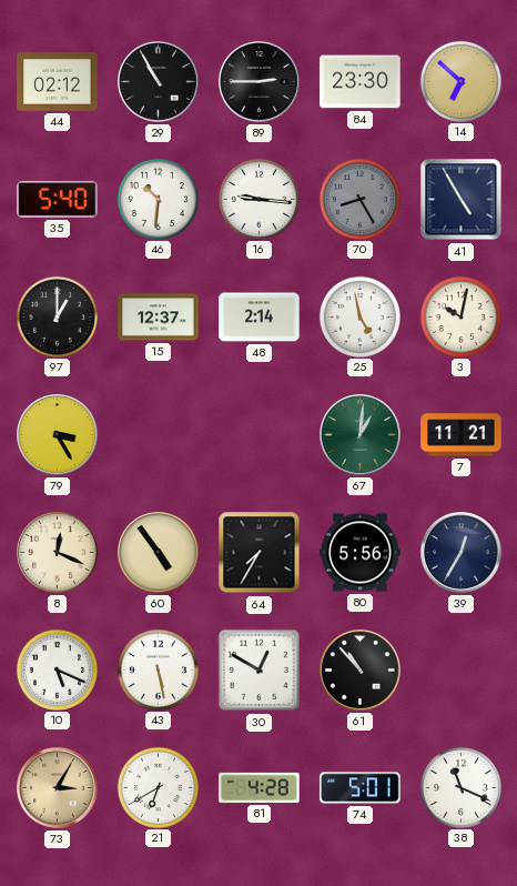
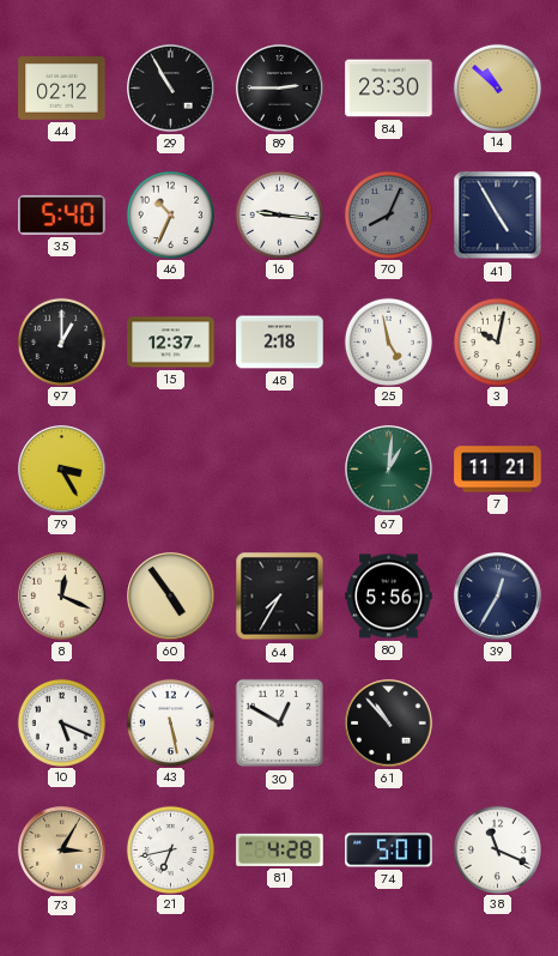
14: 6:52 -> 10:52 (497, 87)
46: 10:31 -> 10:34 (170, 214)
70: 8:25 -> 8:04 (388, 214)
48: 2:14 -> 2:18 (280, 343)
21: 6:40 -> 6:43 (170, 849)
